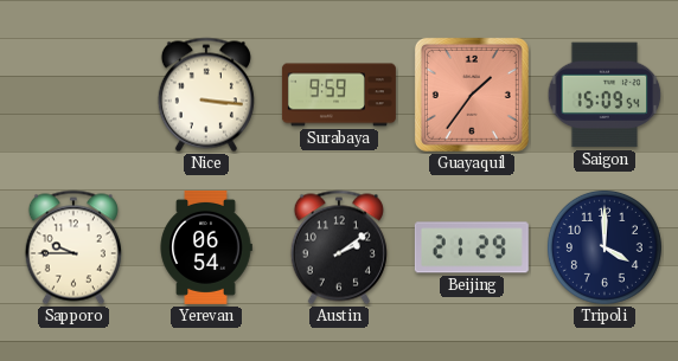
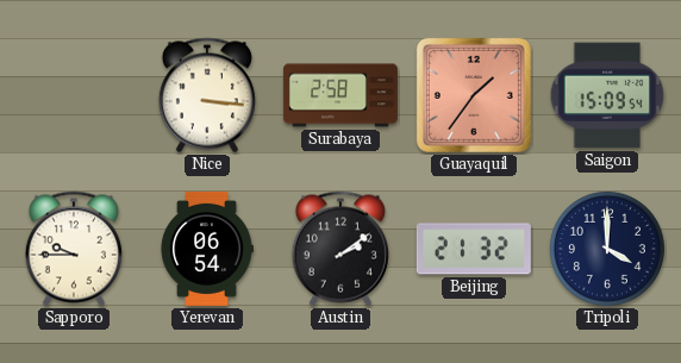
Surabaya: 9:59 -> 2:58 (340, 95)
Beijing: 21:29 -> 21:32 (474, 249)
